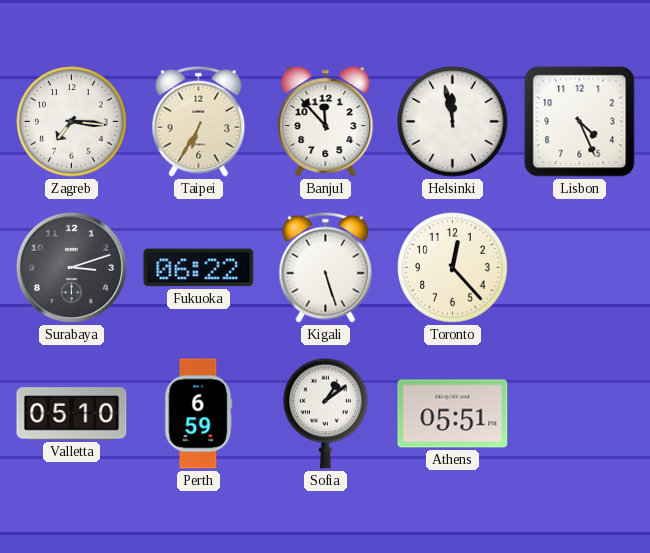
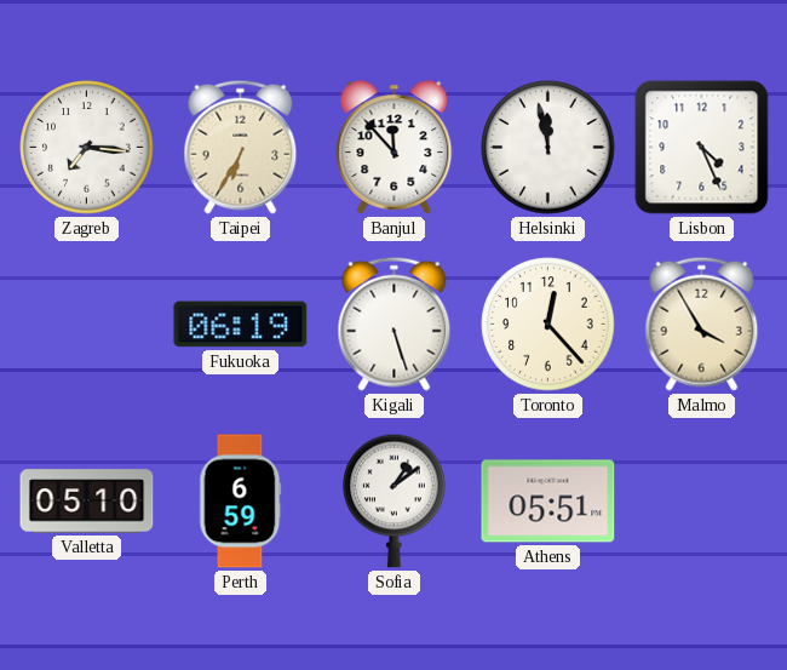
Surabaya: 3:12 -> none (71, 267)
Fukuoka: 06:22 -> 06:19 (241, 325)
Malmo: none -> 3:55 (702, 323)
